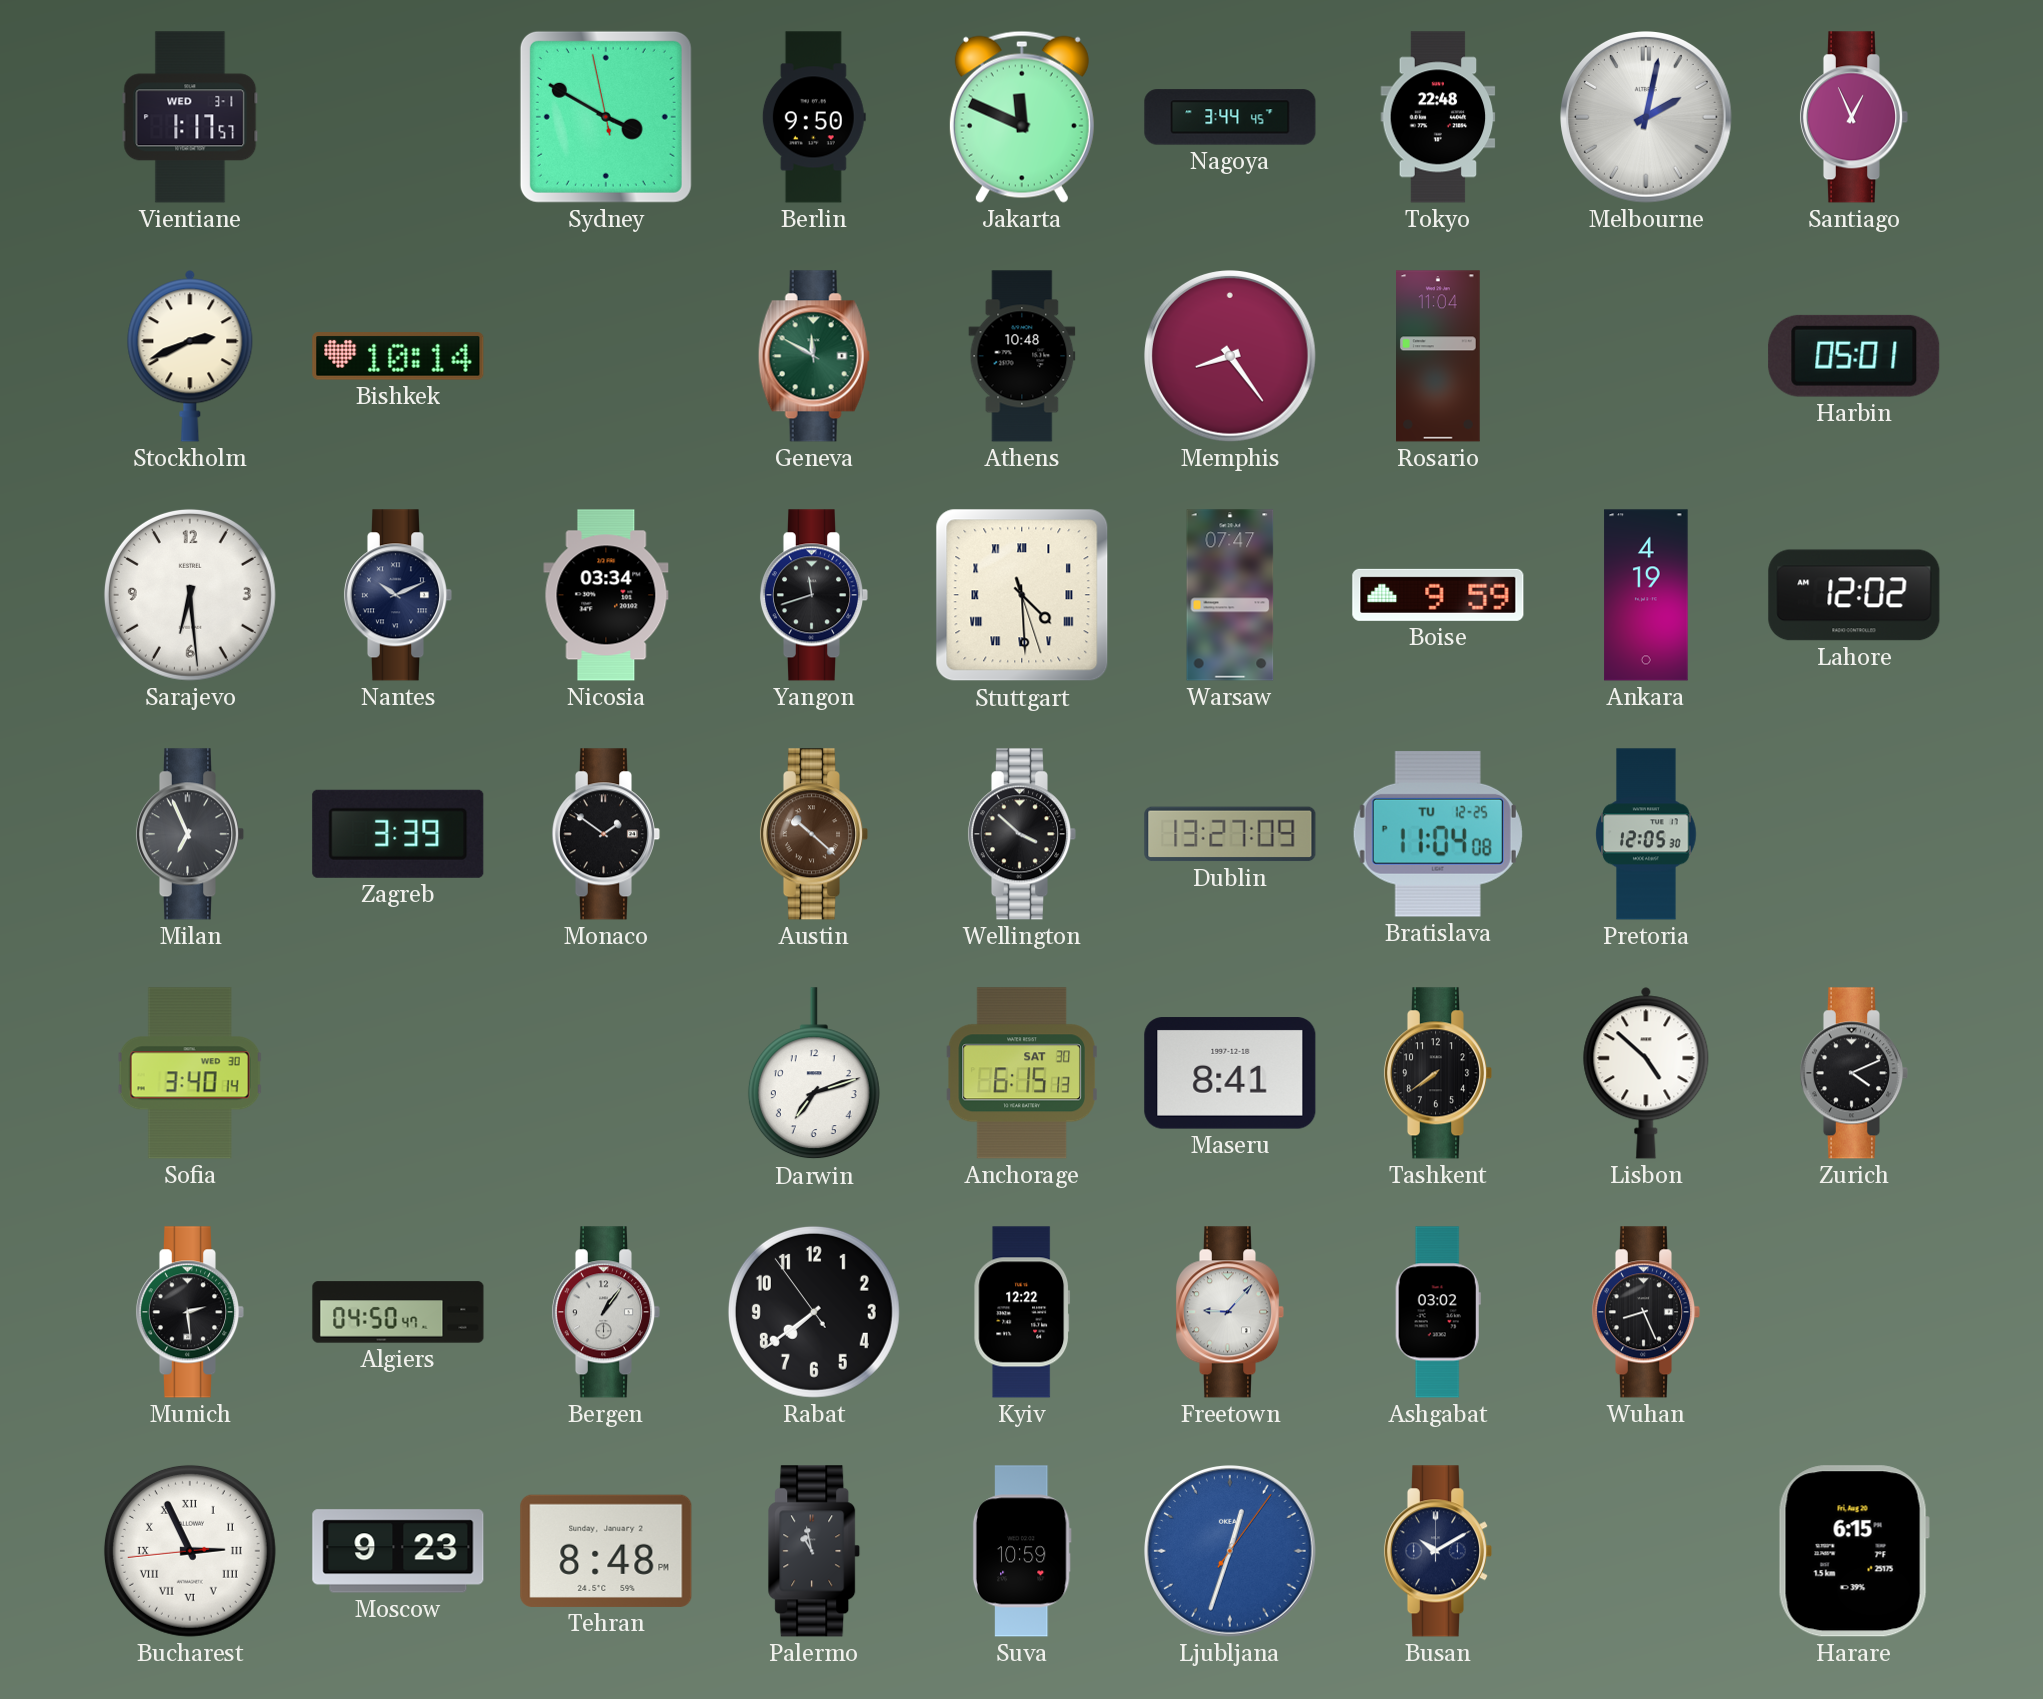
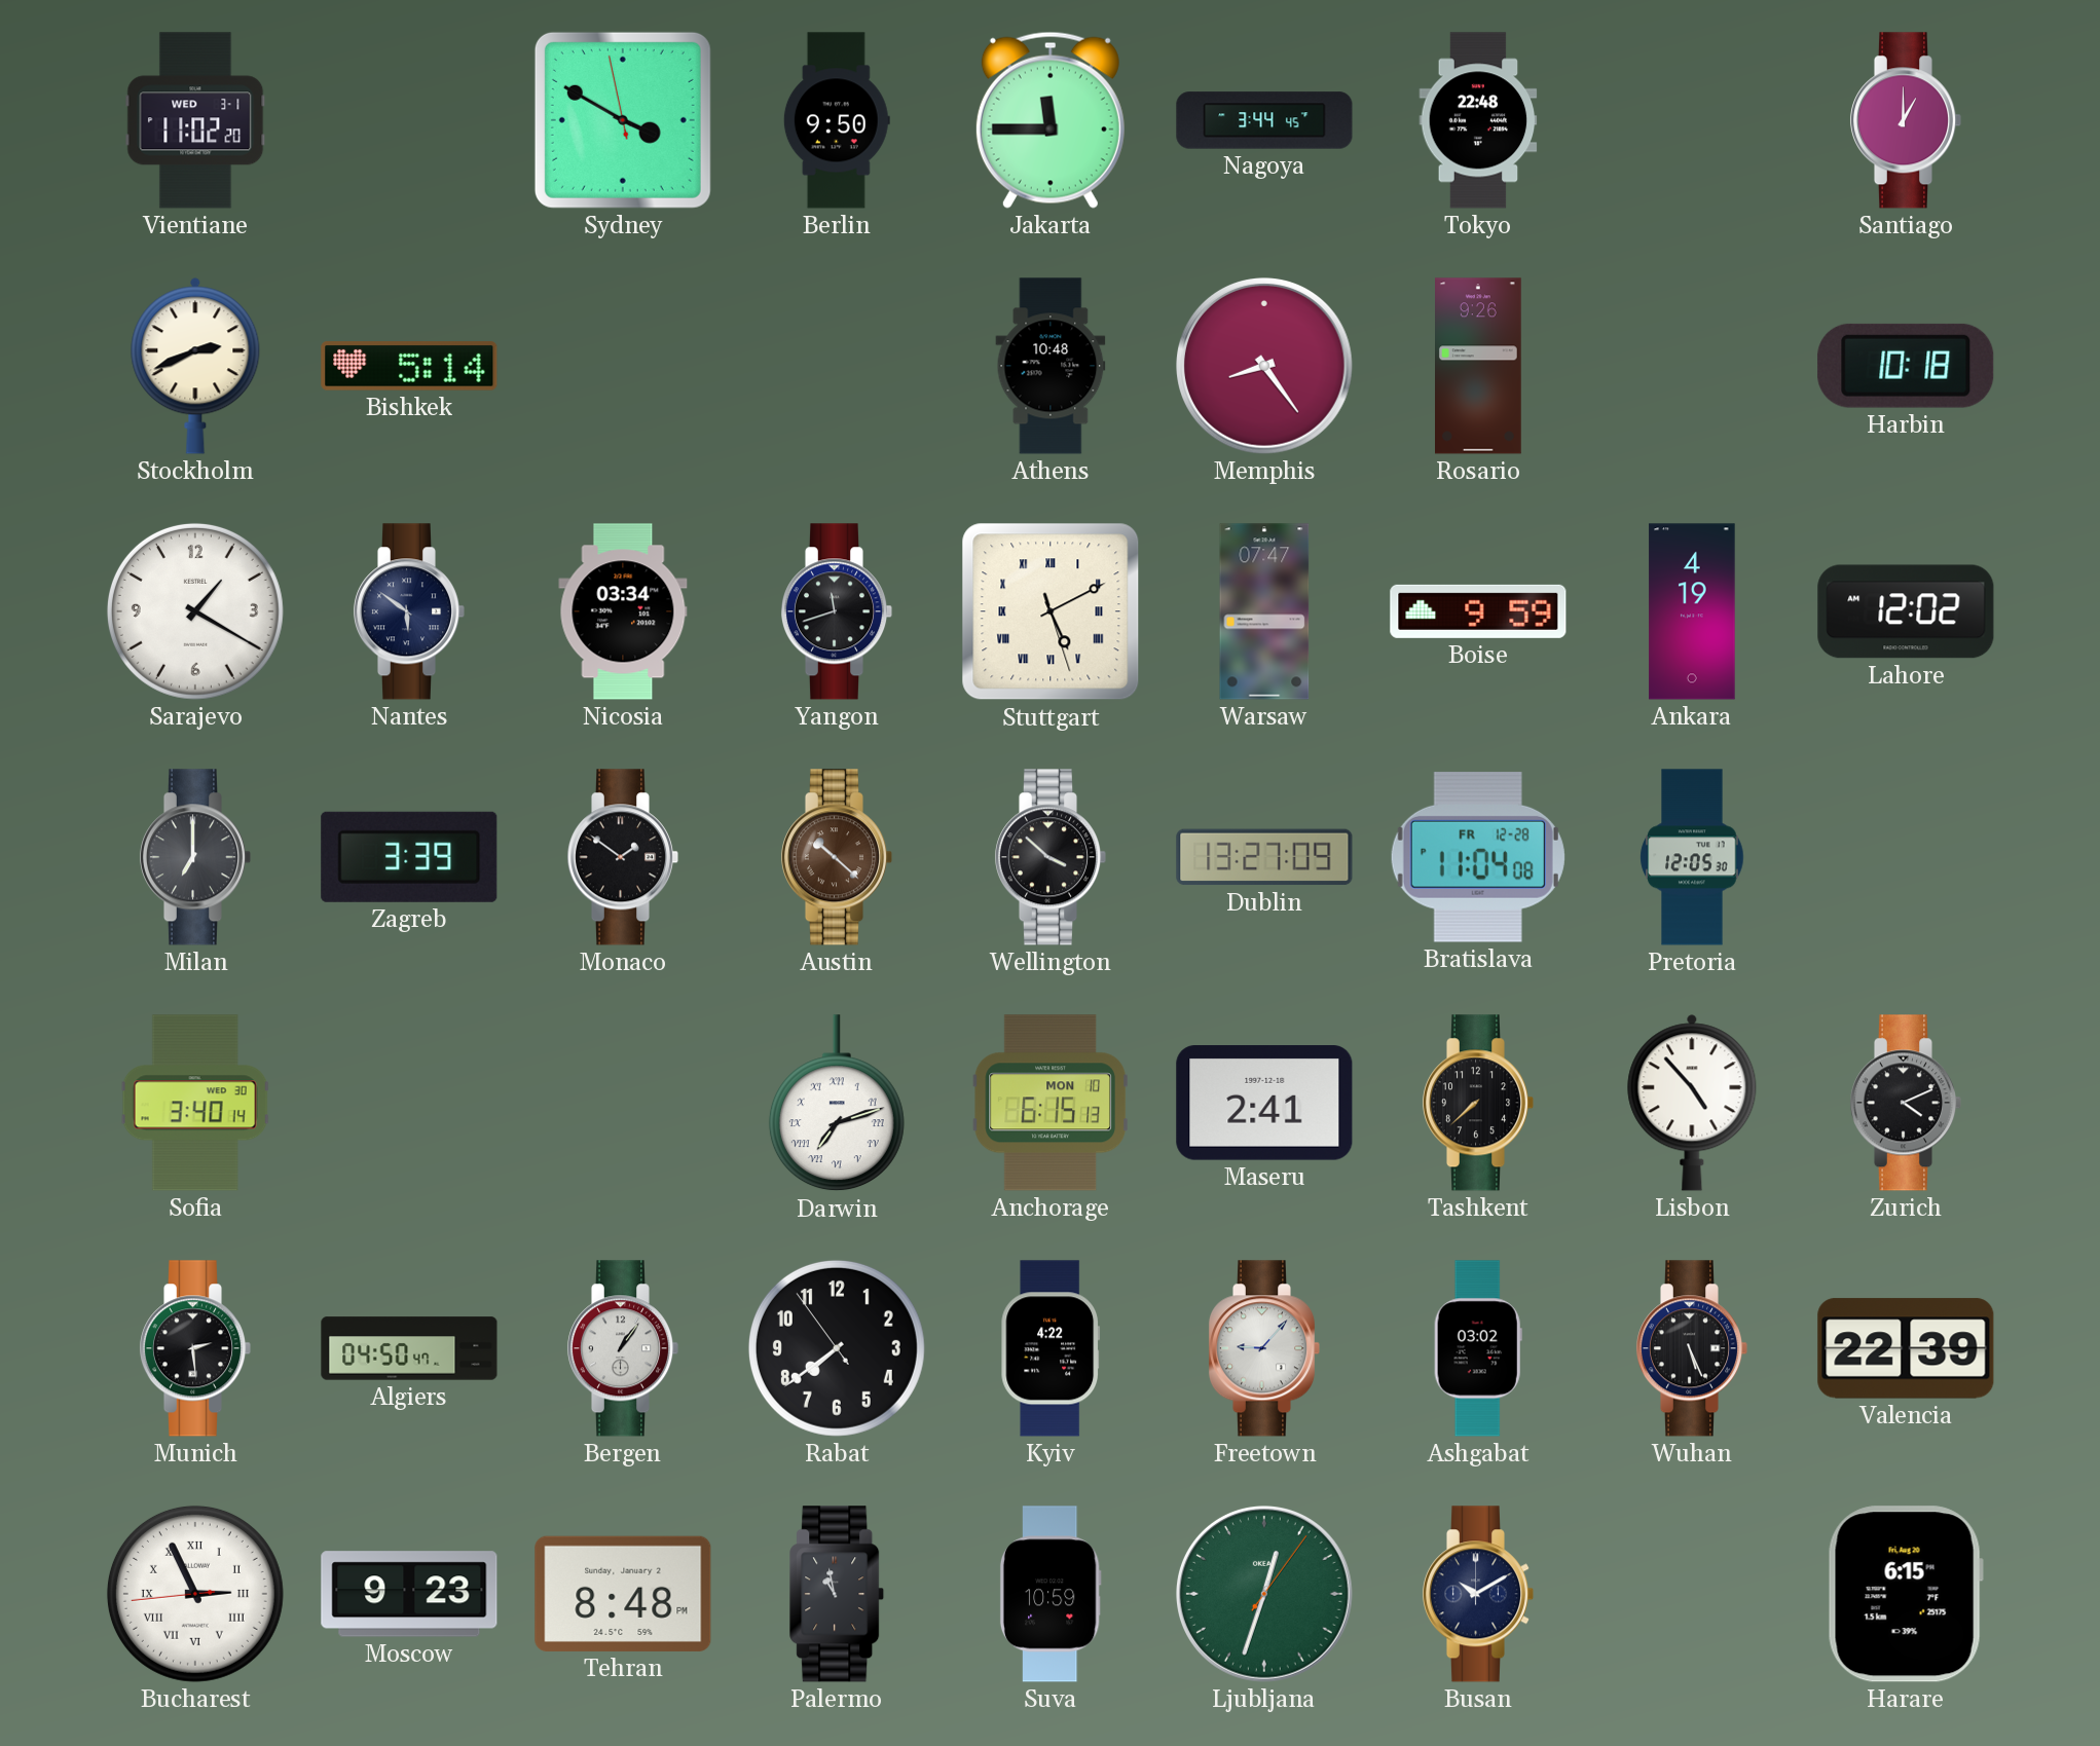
Vientiane: 1:17 -> 11:02 (195, 120)
Jakarta: 11:49 -> 11:45 (1051, 120)
Melbourne: 2:02 -> none (1647, 118)
Santiago: 12:56 -> 1:00 (1906, 120)
Bishkek: 10:14 -> 5:14 (409, 366)
Geneva: 11:50 -> none (814, 356)
Rosario: 11:04 -> 9:26 (1479, 366)
Harbin: 05:01 -> 10:18 (1906, 366)
Sarajevo: 6:29 -> 1:20 (195, 611)
Nantes: 10:11 -> 5:51 (409, 611)
Stuttgart: 4:29 -> 5:10 (1051, 611)
Milan: 6:56 -> 7:00 (195, 857)
Bratislava date: TU 12-25 -> FR 12-28 (1478, 857)
Darwin numerals: Arabic -> Roman (837, 1104)
Anchorage date: SAT 30 -> MON 10 (1051, 1103)
Maseru: 8:41 -> 2:41 (1264, 1103)
Tashkent: 7:39 -> 7:38 (1478, 1103)
Lisbon: 4:52 -> 4:53 (1692, 1103)
Kyiv: 12:22 -> 4:22 (1051, 1348)
Wuhan: 8:26 -> 5:26 (1692, 1348)
Valencia: none -> 22:39 (1906, 1348)
Ljubljana dial: blue -> green (1265, 1595)
